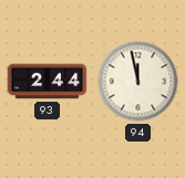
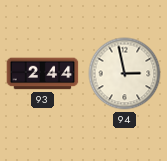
94: 11:58 -> 2:58 (125, 74)
